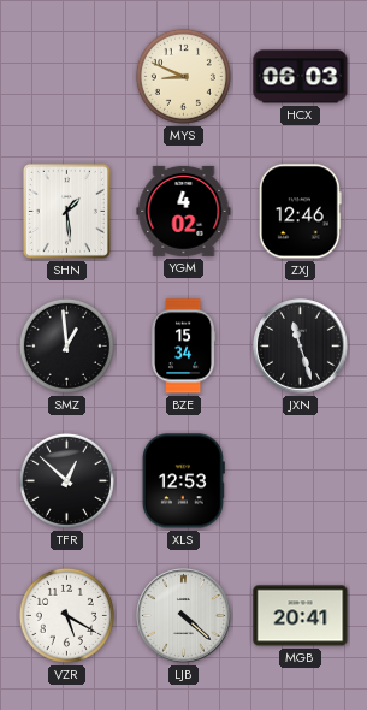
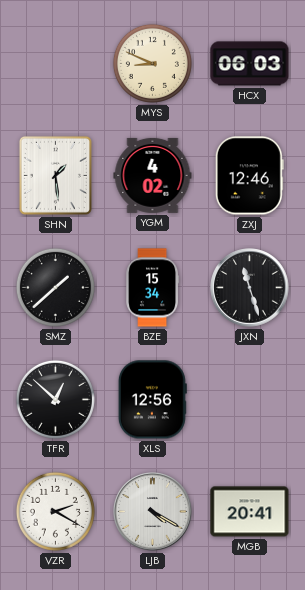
SMZ: 12:59 -> 1:38 (55, 287)
XLS: 12:53 -> 12:56 (152, 400)
VZR: 5:20 -> 2:20 (55, 511)
LJB: 4:22 -> 4:20 (153, 512)
